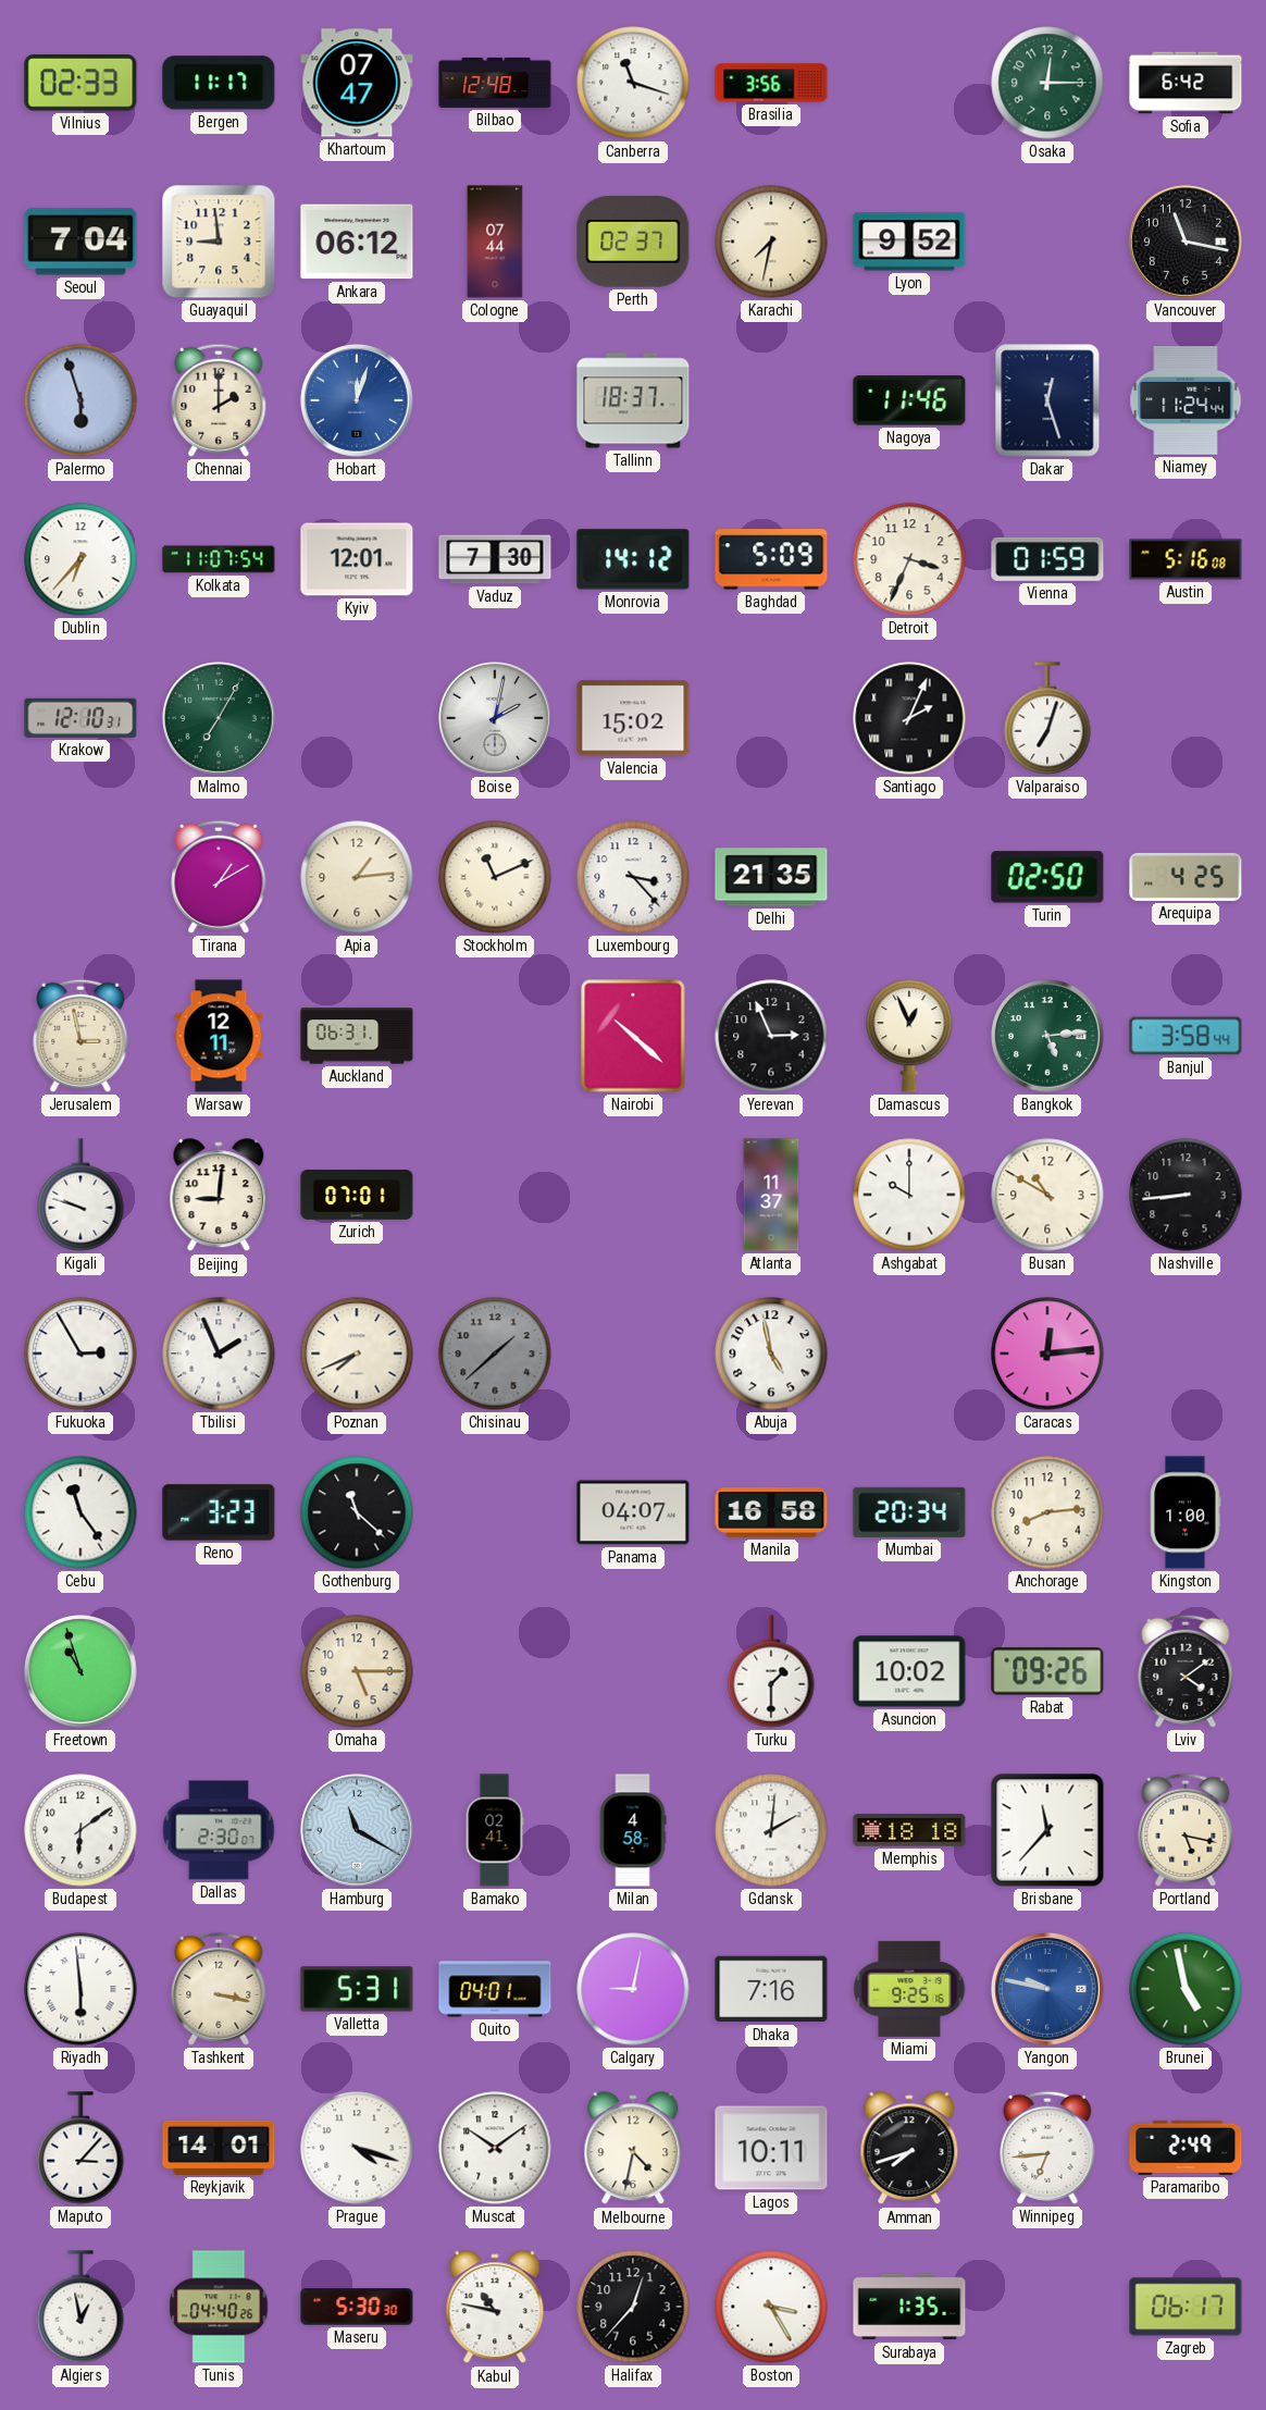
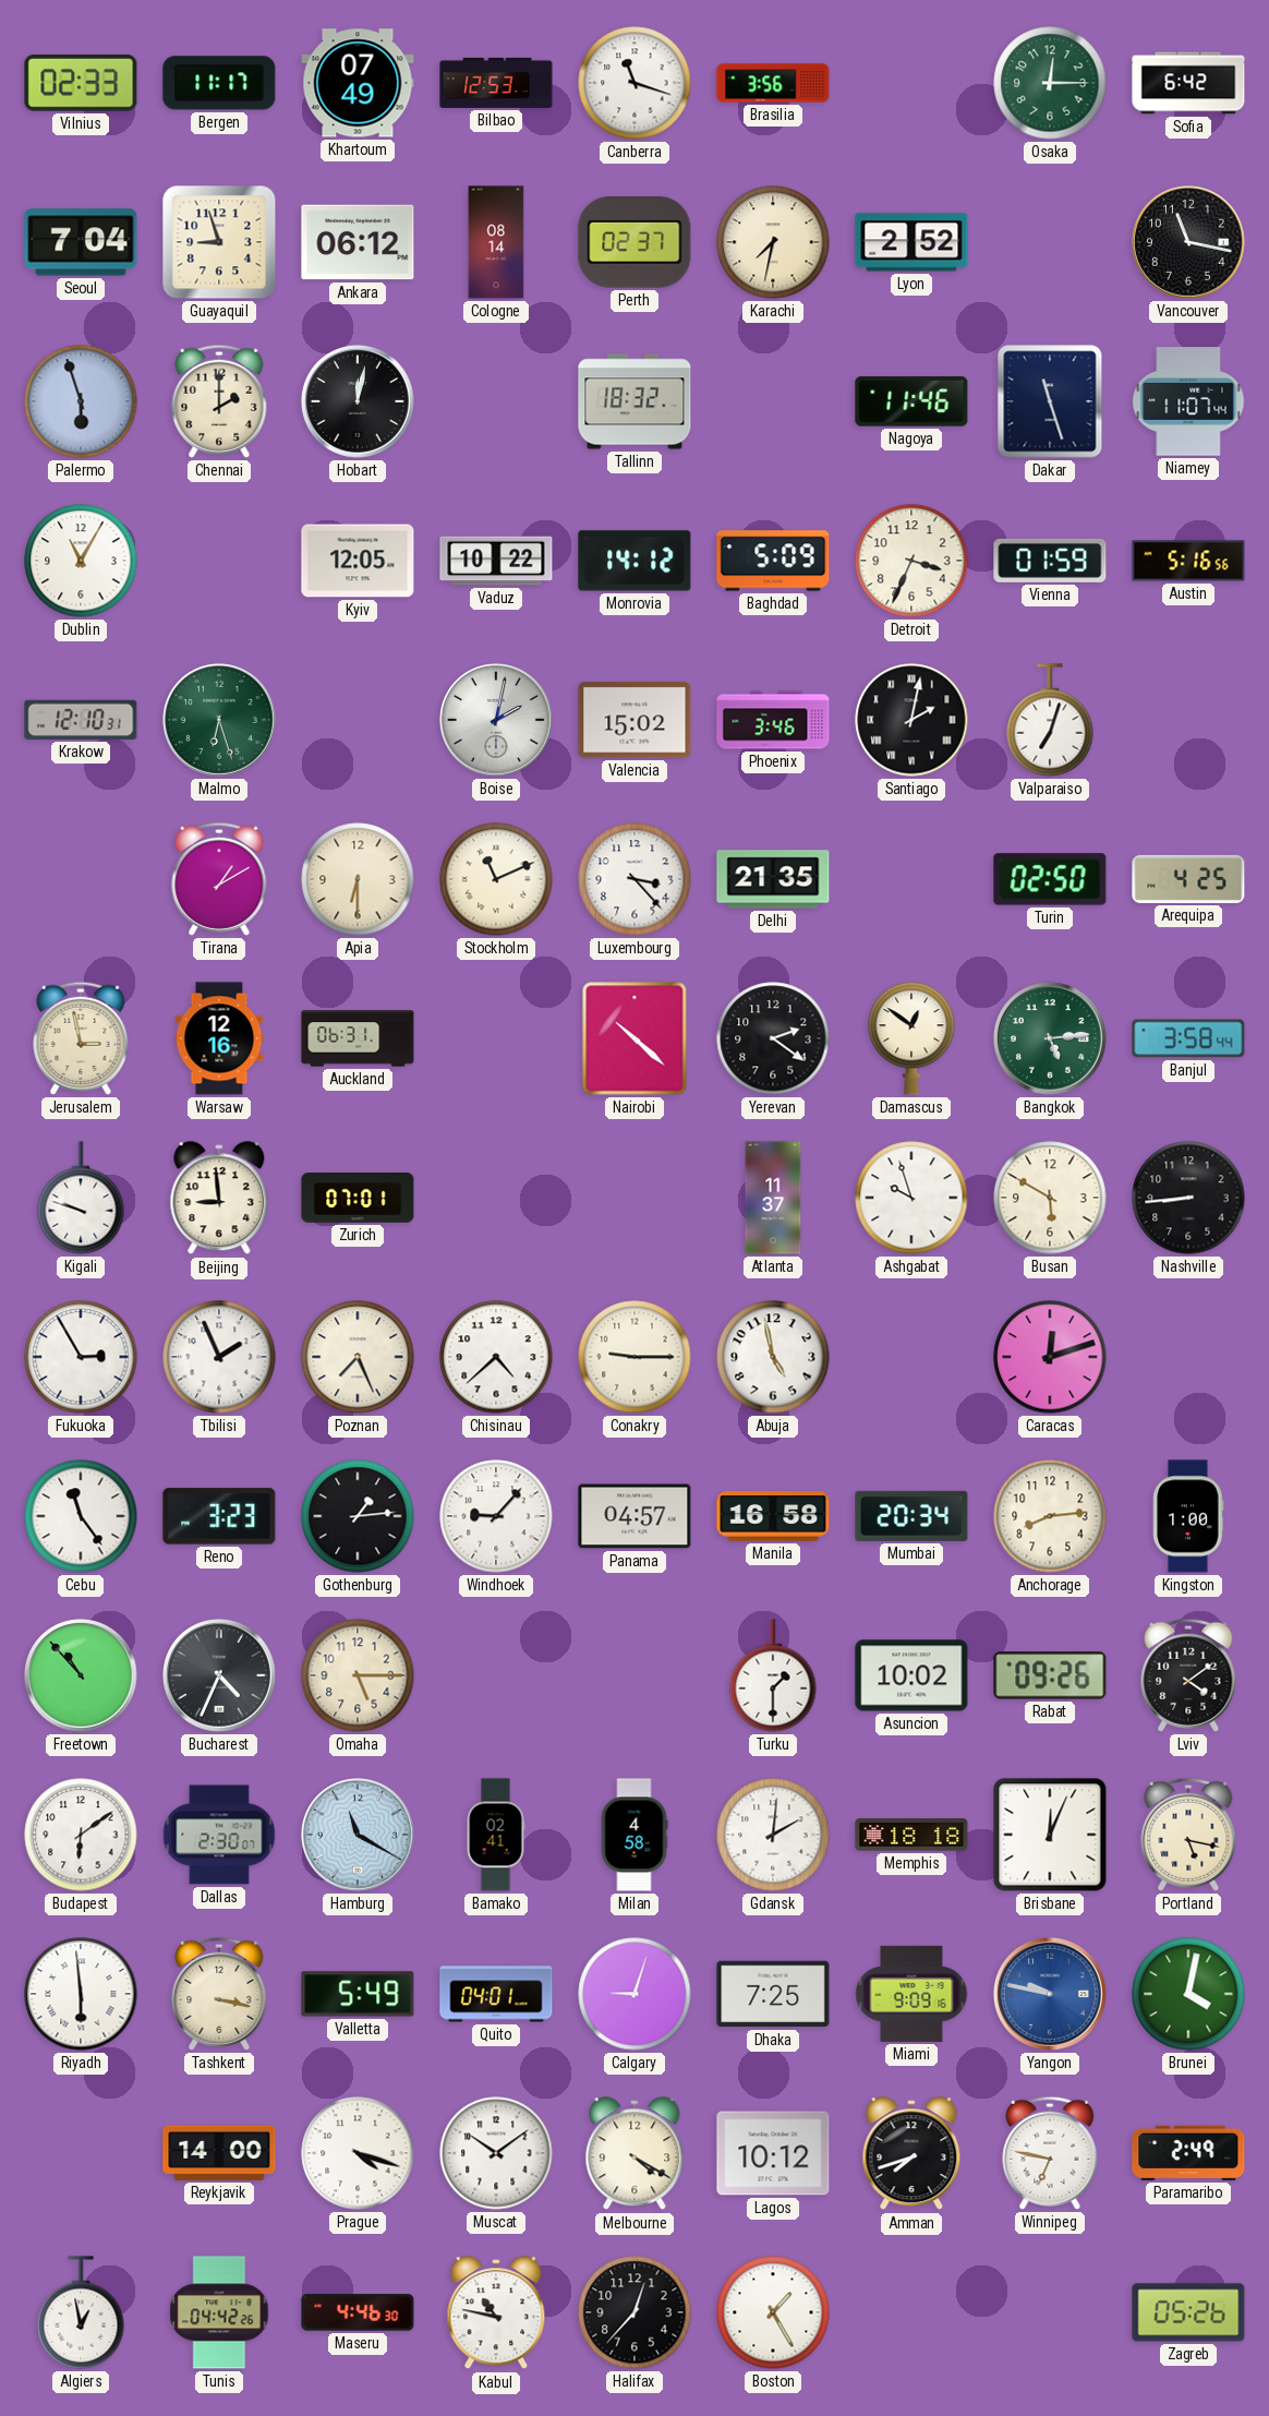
Khartoum: 07:47 -> 07:49 (358, 83)
Bilbao: 12:48 -> 12:53 (496, 83)
Guayaquil: 8:59 -> 8:57 (219, 242)
Cologne: 07:44 -> 08:14 (496, 242)
Lyon: 9:52 -> 2:52 (911, 242)
Hobart: 12:03 -> 12:02 (359, 402)
Hobart dial: blue -> black (359, 402)
Tallinn: 18:37 -> 18:32 (634, 401)
Dakar: 12:27 -> 11:27 (1050, 401)
Niamey: 11:24 -> 11:07 (1188, 401)
Dublin: 6:37 -> 11:05 (81, 561)
Kolkata: 11:07 -> none (219, 559)
Kyiv: 12:01 -> 12:05 (358, 561)
Vaduz: 7:30 -> 10:22 (496, 561)
Austin: 5:16:08 -> 5:16:56 (1188, 561)
Malmo: 7:05 -> 6:27 (220, 721)
Phoenix: none -> 3:46 (773, 720)
Santiago: 2:04 -> 2:02 (911, 720)
Apia: 1:14 -> 6:30 (358, 879)
Warsaw: 12:11 -> 12:16 (219, 1038)
Yerevan: 2:56 -> 2:21 (773, 1038)
Damascus: 12:56 -> 12:51 (911, 1039)
Beijing: 9:01 -> 8:59 (219, 1199)
Ashgabat: 10:00 -> 9:57 (911, 1198)
Busan: 10:50 -> 5:50 (1050, 1198)
Poznan: 7:41 -> 7:26 (358, 1357)
Chisinau: 1:38 -> 4:38 (496, 1357)
Chisinau dial: grey -> white (496, 1357)
Conakry: none -> 9:15 (634, 1357)
Caracas: 12:14 -> 12:12 (1050, 1357)
Gothenburg: 11:22 -> 1:14 (358, 1516)
Windhoek: none -> 9:07 (496, 1516)
Panama: 04:07 -> 04:57 (634, 1516)
Freetown: 10:57 -> 10:53 (82, 1676)
Bucharest: none -> 4:34 (220, 1676)
Brisbane: 11:37 -> 12:04 (1050, 1835)
Valletta: 5:31 -> 5:49 (358, 1994)
Calgary: 9:02 -> 9:03 (634, 1994)
Dhaka: 7:16 -> 7:25 (773, 1994)
Miami: 9:25 -> 9:09 (911, 1994)
Brunei: 4:58 -> 4:02 (1188, 1994)
Maputo: 3:07 -> none (80, 2148)
Reykjavik: 14:01 -> 14:00 (219, 2153)
Melbourne: 4:32 -> 4:20 (634, 2154)
Lagos: 10:11 -> 10:12 (773, 2153)
Winnipeg: 6:44 -> 6:47 (1050, 2153)
Tunis: 04:40 -> 04:42 (219, 2312)
Maseru: 5:30 -> 4:46 (358, 2312)
Boston: 3:25 -> 1:25 (773, 2312)
Surabaya: 1:35 -> none (909, 2307)
Zagreb: 06:17 -> 05:26 (1188, 2312)
